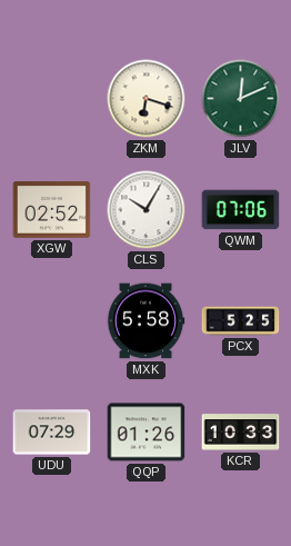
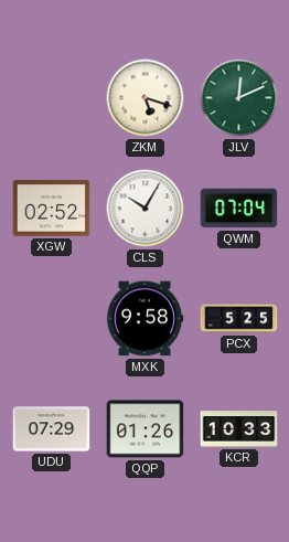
ZKM: 6:18 -> 5:18 (146, 98)
QWM: 07:06 -> 07:04 (239, 209)
MXK: 5:58 -> 9:58 (144, 319)
